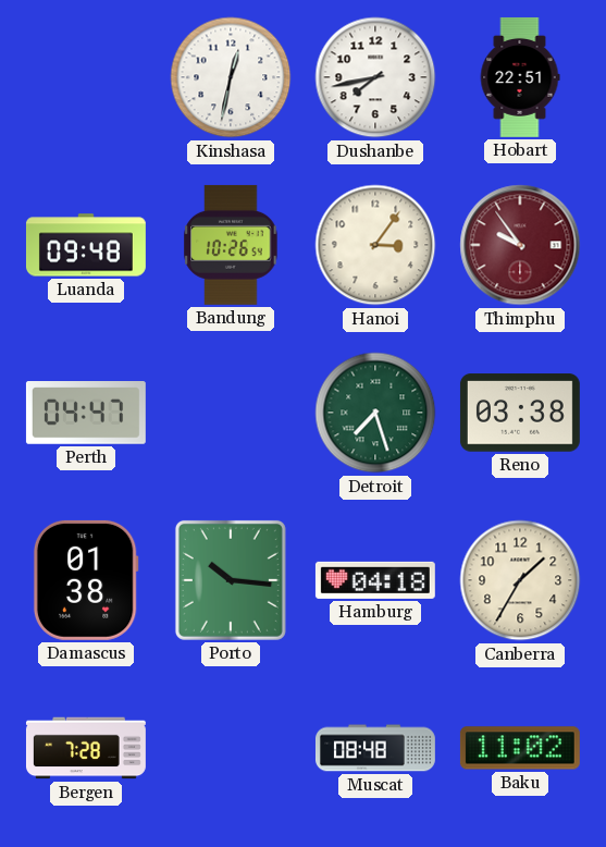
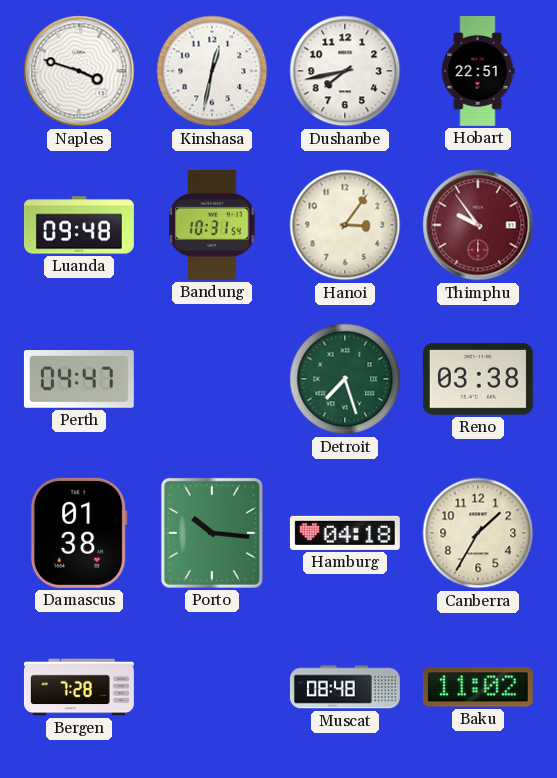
Naples: none -> 3:48 (79, 71)
Bandung: 10:26 -> 10:31 (212, 225)
